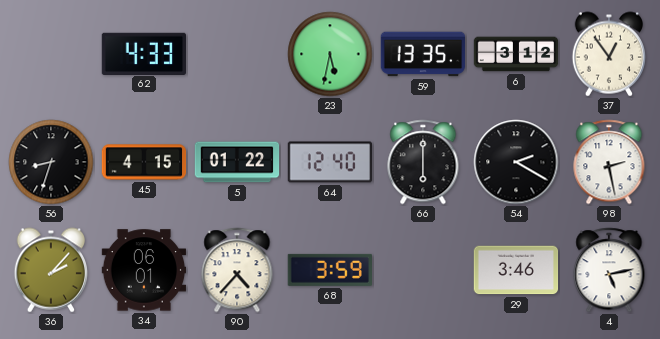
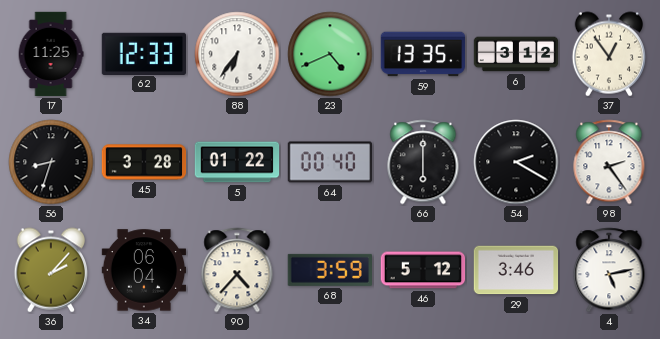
17: none -> 11:25 (51, 54)
62: 4:33 -> 12:33 (143, 53)
88: none -> 6:36 (237, 54)
23: 5:32 -> 4:41 (330, 54)
45: 4:15 -> 3:28 (144, 162)
64: 12:40 -> 00:40 (330, 162)
98: 2:28 -> 2:24 (609, 162)
34: 06:01 -> 06:04 (144, 270)
46: none -> 5:12 (423, 270)
